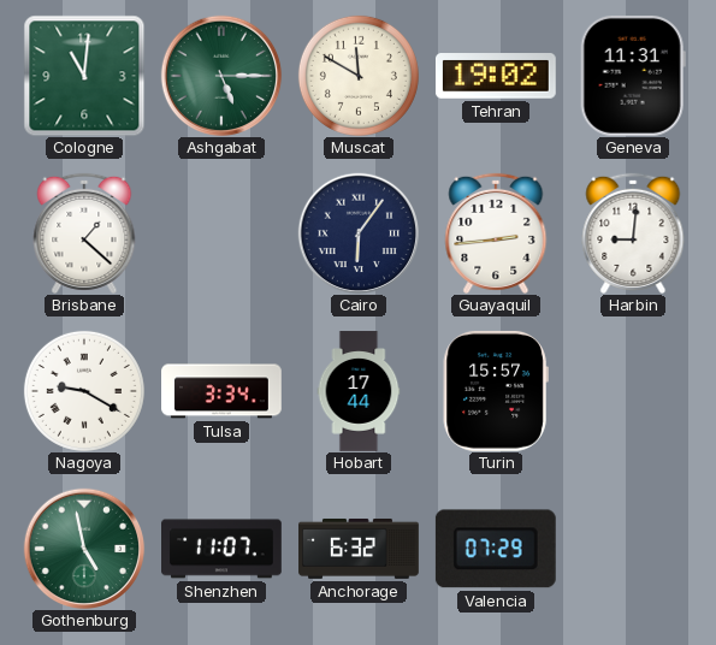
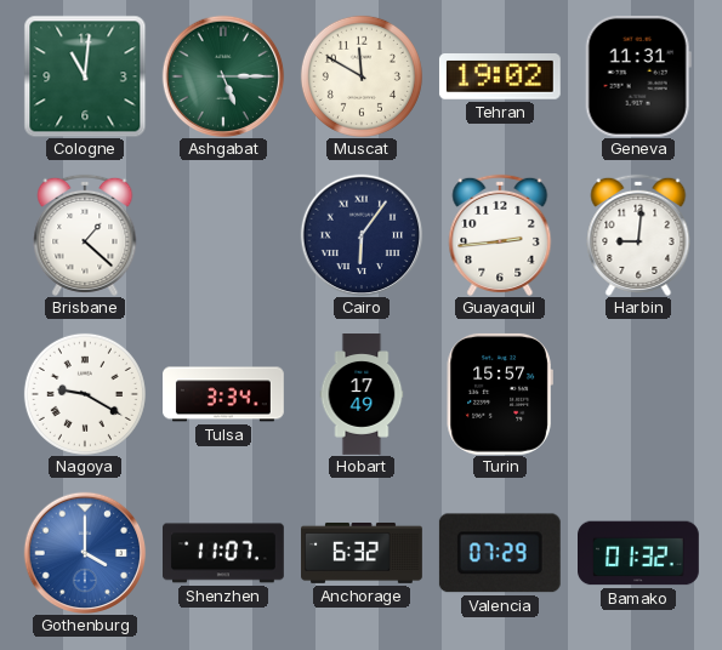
Hobart: 17:44 -> 17:49 (362, 394)
Gothenburg: 4:58 -> 4:00 (85, 553)
Gothenburg dial: green -> blue (85, 553)
Bamako: none -> 01:32 (638, 553)
